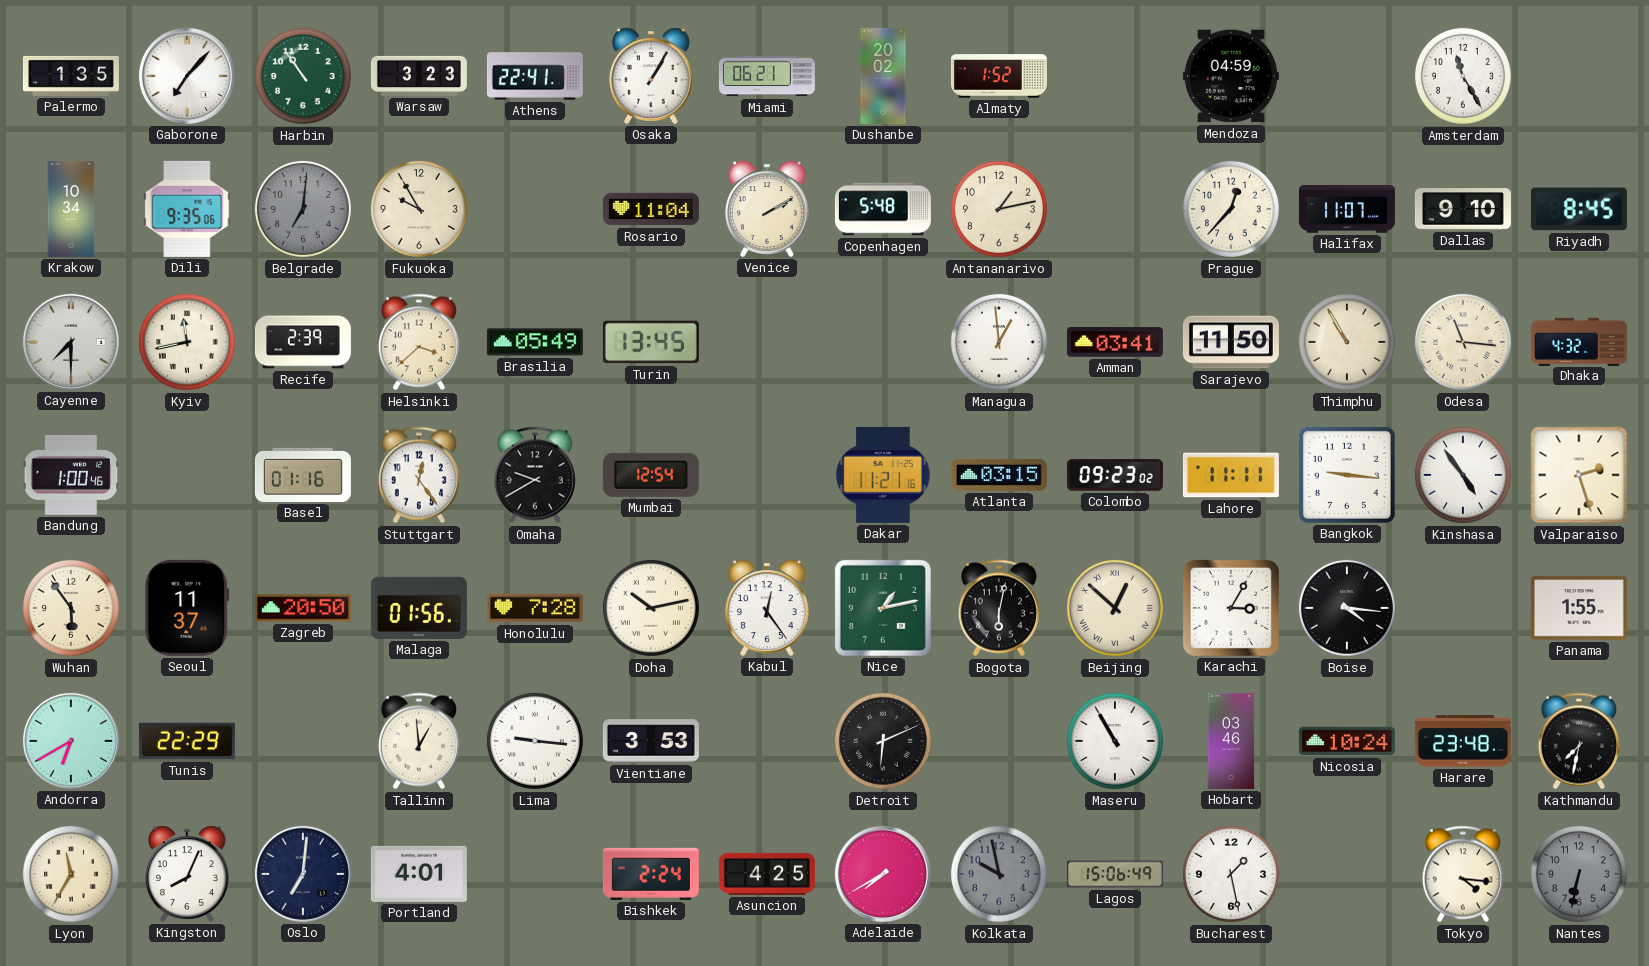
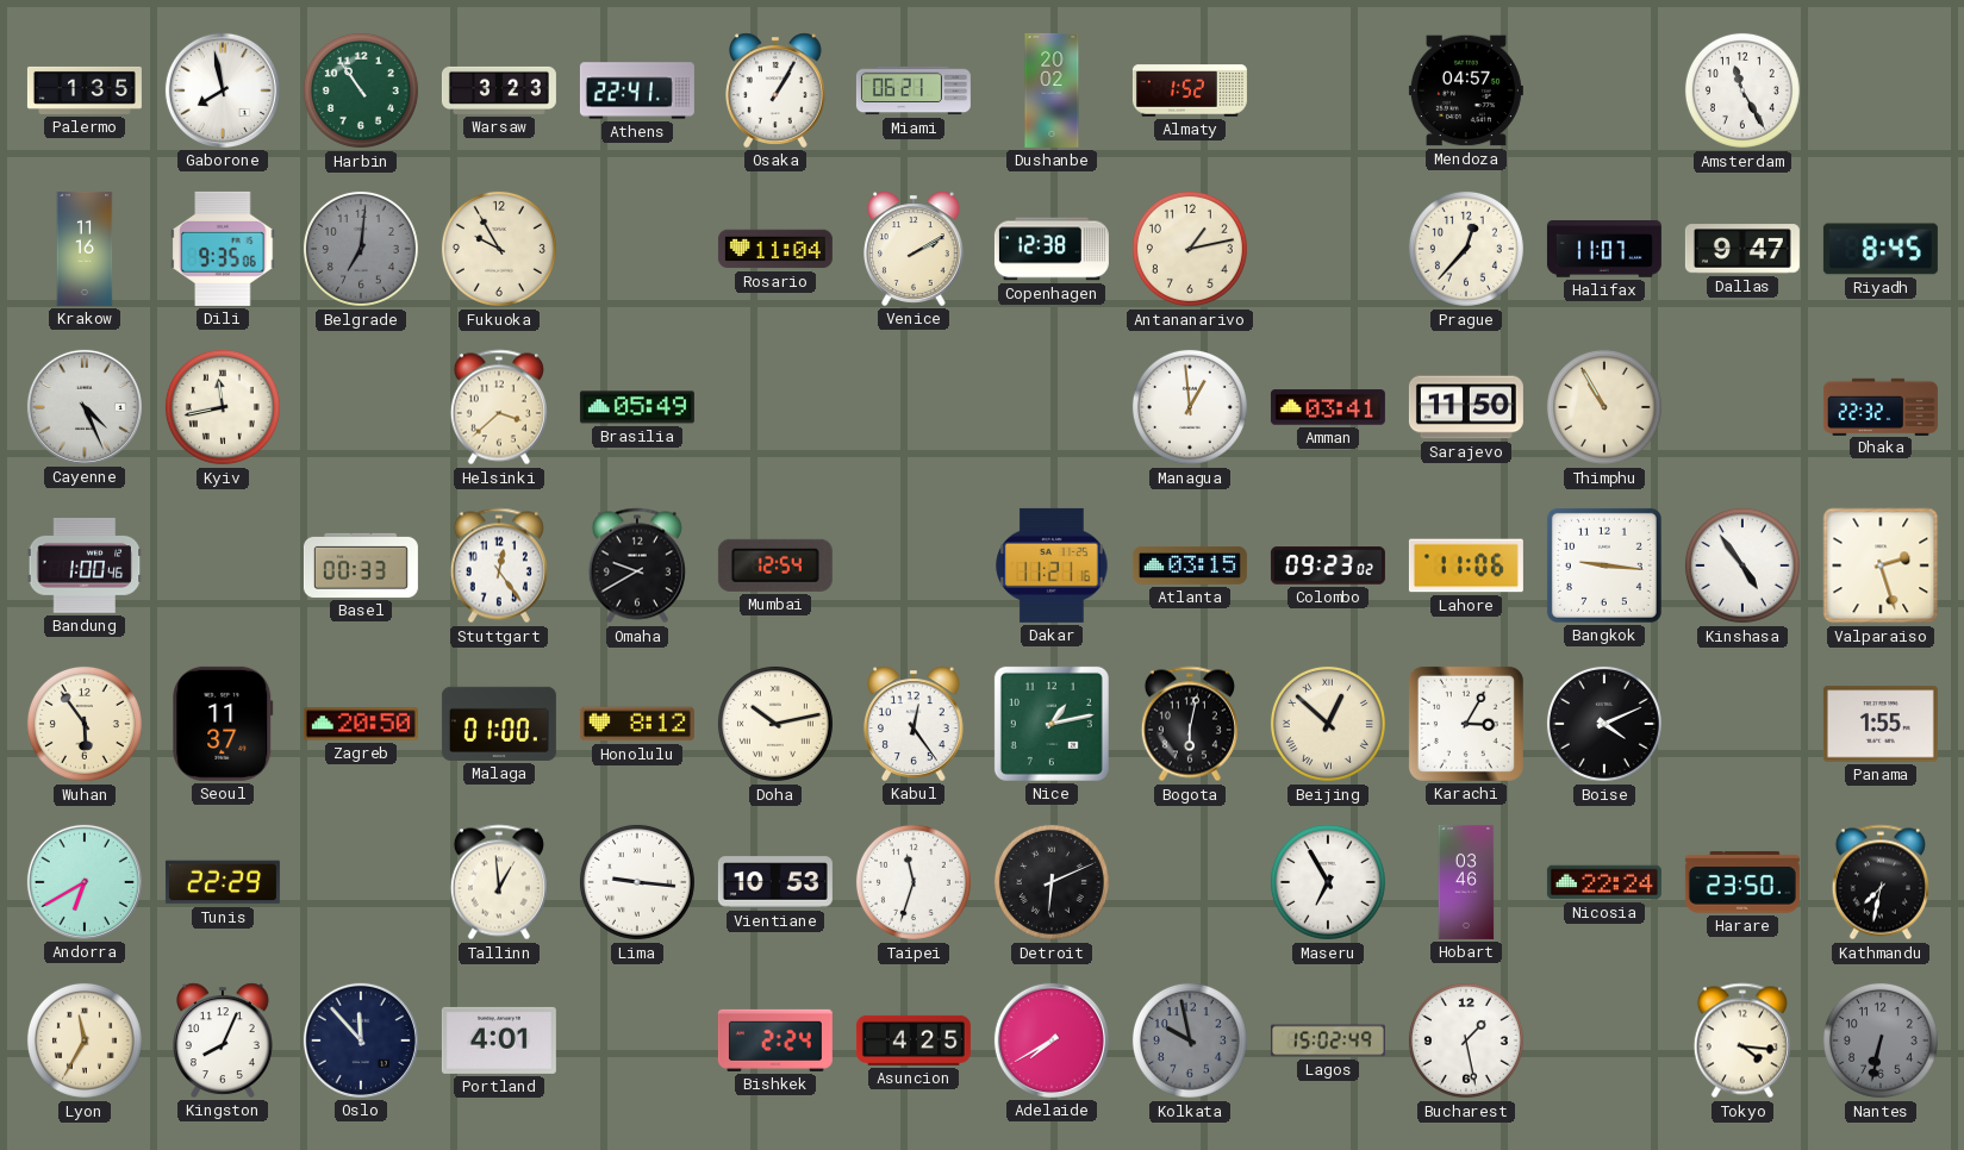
Gaborone: 7:07 -> 7:58 (223, 90)
Mendoza: 04:59 -> 04:57 (1466, 90)
Krakow: 10:34 -> 11:16 (85, 249)
Copenhagen: 5:48 -> 12:38 (1052, 249)
Dallas: 9:10 -> 9:47 (1742, 249)
Cayenne: 7:30 -> 4:26 (85, 407)
Recife: 2:39 -> none (303, 342)
Turin: 13:45 -> none (651, 342)
Odesa: 11:16 -> none (1463, 342)
Dhaka: 4:32 -> 22:32 (1881, 406)
Basel: 01:16 -> 00:33 (361, 565)
Lahore: 11:11 -> 11:06 (1466, 565)
Malaga: 01:56 -> 01:00 (499, 724)
Honolulu: 7:28 -> 8:12 (637, 724)
Boise: 4:16 -> 4:11 (1604, 724)
Vientiane: 3:53 -> 10:53 (775, 882)
Taipei: none -> 11:33 (914, 882)
Maseru: 10:55 -> 6:55 (1328, 882)
Nicosia: 10:24 -> 22:24 (1604, 882)
Harare: 23:48 -> 23:50 (1742, 882)
Oslo: 7:01 -> 11:53 (361, 1040)
Lagos: 15:06 -> 15:02 (1328, 1040)
